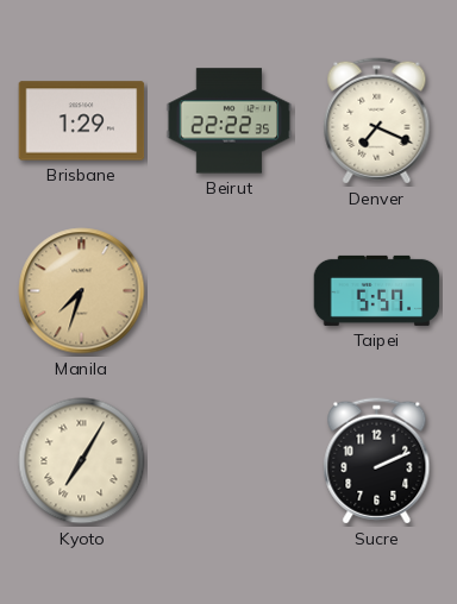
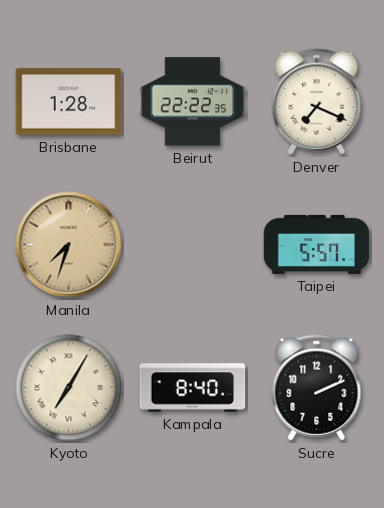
Brisbane: 1:29 -> 1:28 (69, 102)
Kampala: none -> 8:40 (193, 388)
